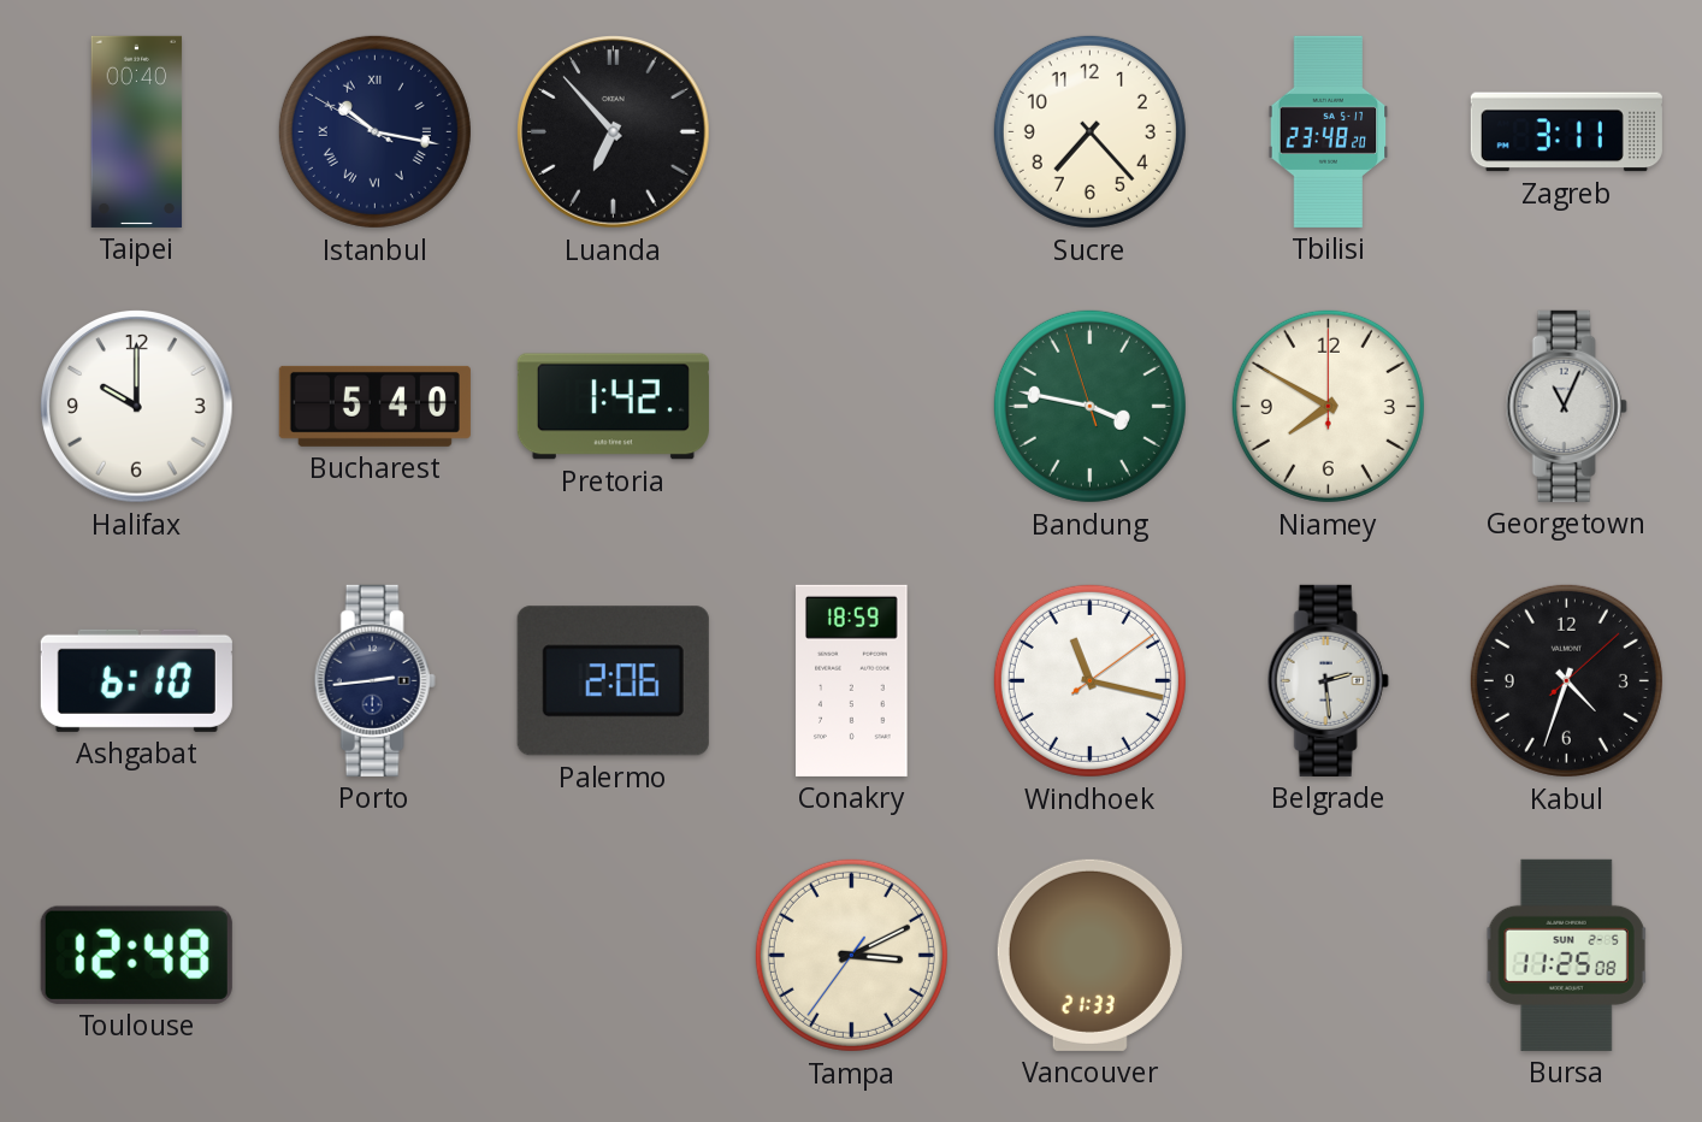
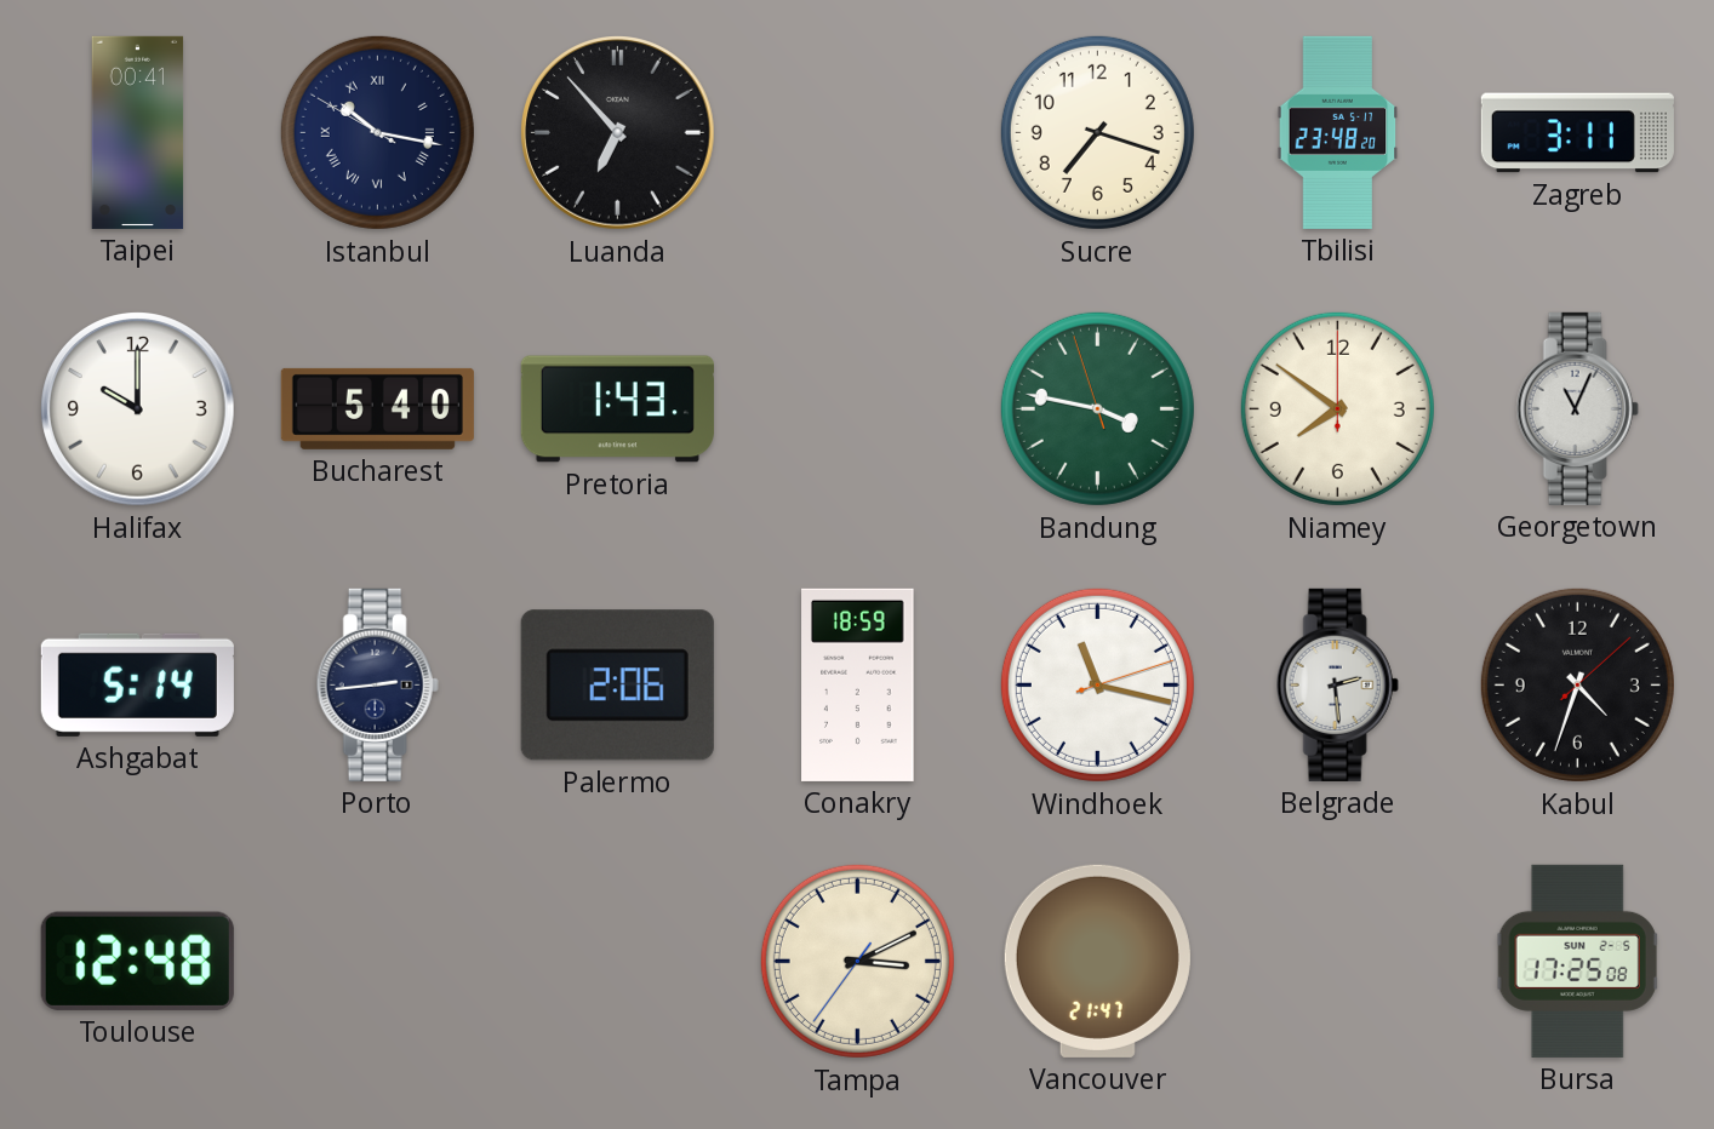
Taipei: 00:40 -> 00:41 (138, 132)
Sucre: 7:23 -> 7:18 (1097, 132)
Pretoria: 1:42 -> 1:43 (617, 409)
Niamey: 7:50 -> 7:51 (1337, 408)
Ashgabat: 6:10 -> 5:14 (137, 684)
Windhoek: 11:17:09 -> 11:17:12 (1097, 684)
Vancouver: 21:33 -> 21:47 (1097, 961)
Bursa: 11:25 -> 17:25 (1578, 961)
